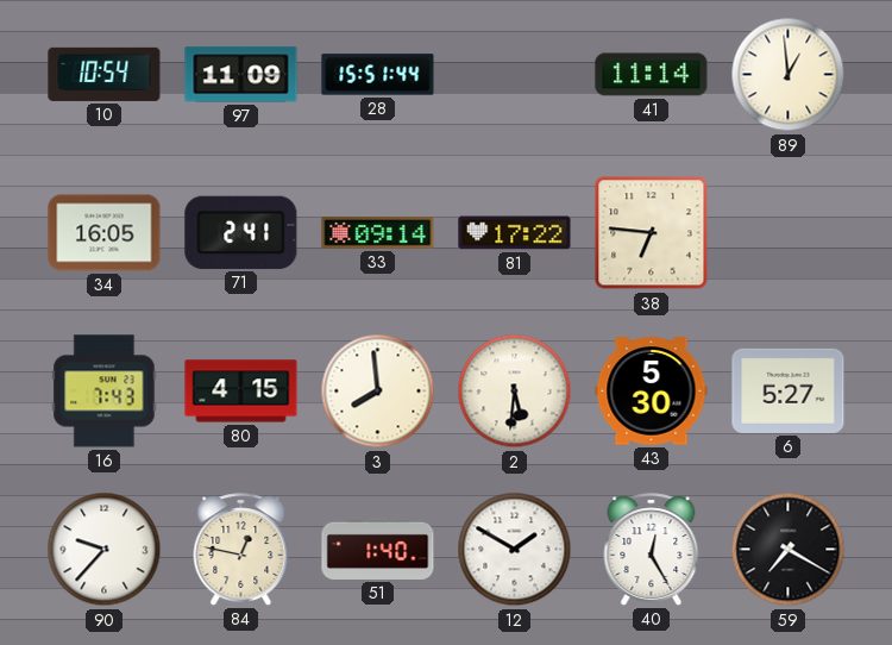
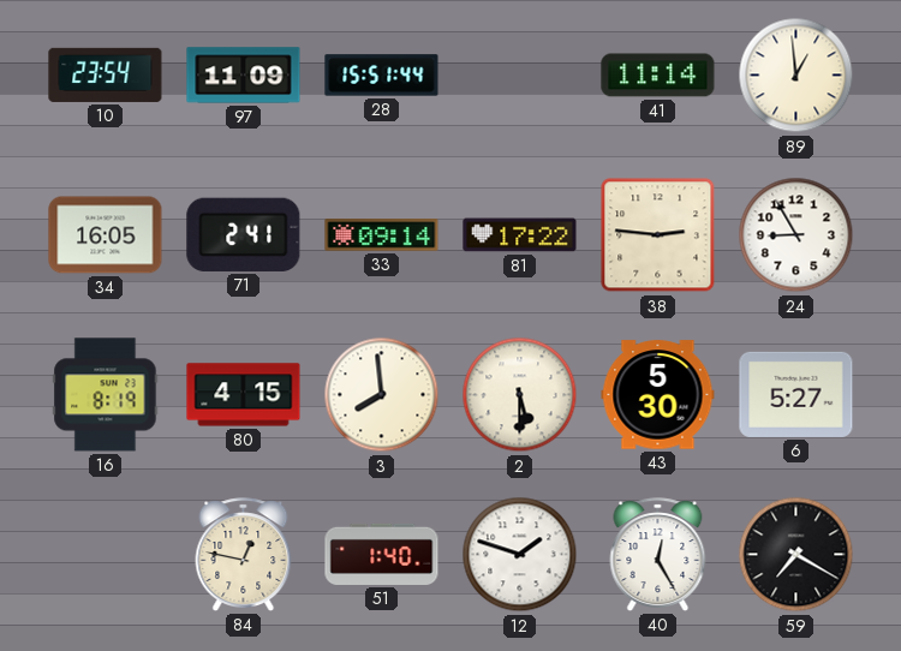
10: 10:54 -> 23:54 (106, 74)
38: 6:46 -> 2:46 (658, 235)
24: none -> 8:55 (796, 235)
16: 7:43 -> 8:19 (106, 395)
2: 5:31 -> 5:30 (520, 395)
90: 9:37 -> none (105, 550)
12: 1:50 -> 1:48 (520, 555)
